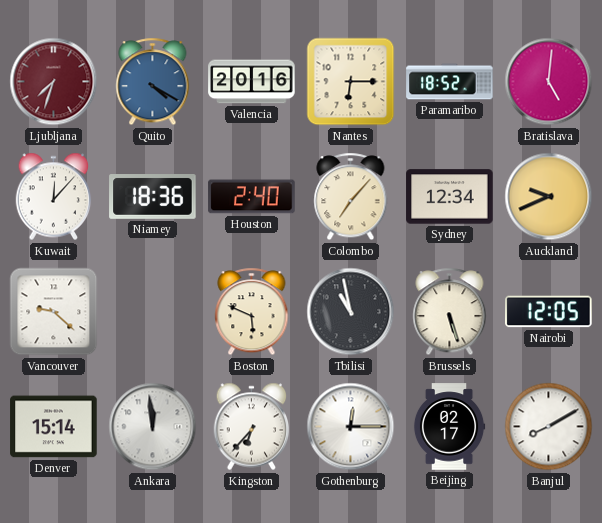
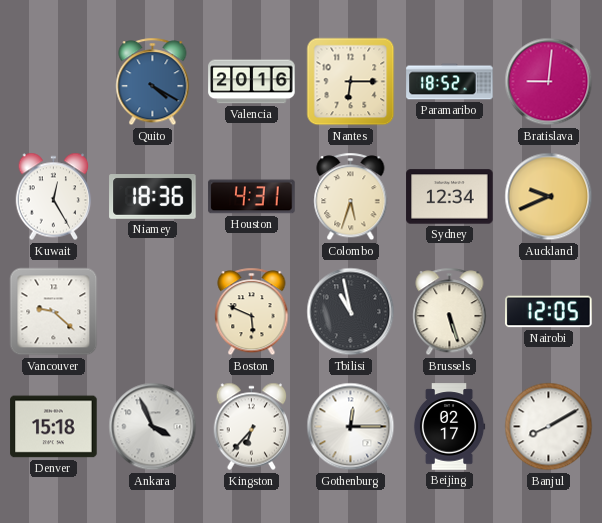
Ljubljana: 7:33 -> none (54, 82)
Bratislava: 5:01 -> 9:01 (549, 82)
Kuwait: 12:07 -> 12:25 (54, 197)
Houston: 2:40 -> 4:31 (252, 197)
Colombo: 7:07 -> 5:33 (351, 197)
Denver: 15:14 -> 15:18 (54, 427)
Ankara: 11:59 -> 3:56 (153, 427)
